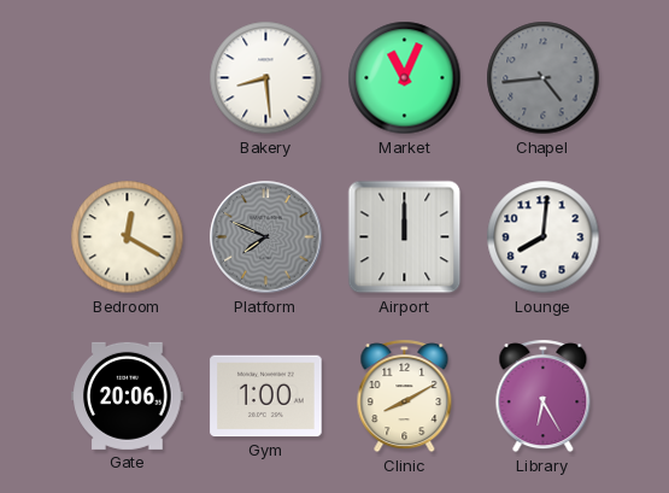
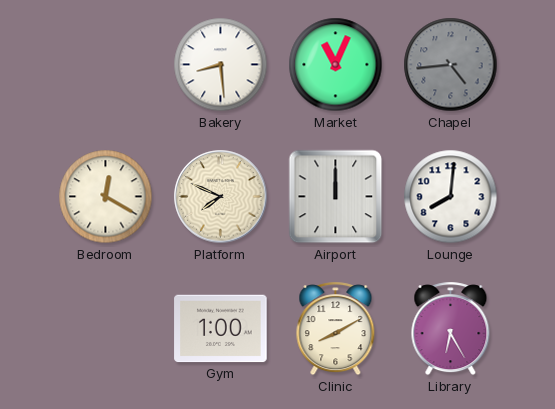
Platform dial: grey -> cream (221, 197)
Gate: 20:06 -> none (128, 395)
